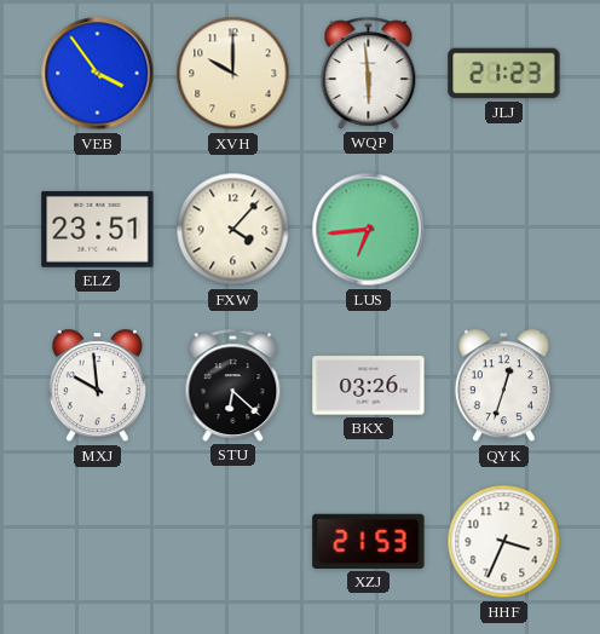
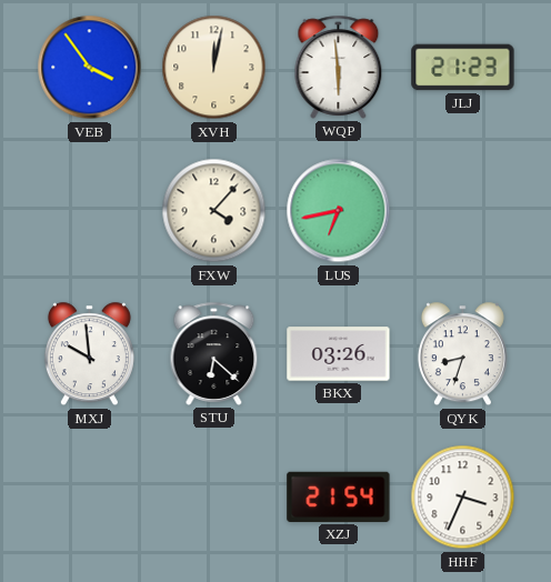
XVH: 10:00 -> 12:02 (214, 68)
ELZ: 23:51 -> none (98, 229)
LUS: 6:44 -> 6:43 (339, 211)
QYK: 12:33 -> 8:33 (462, 354)
XZJ: 21:53 -> 21:54 (339, 496)
